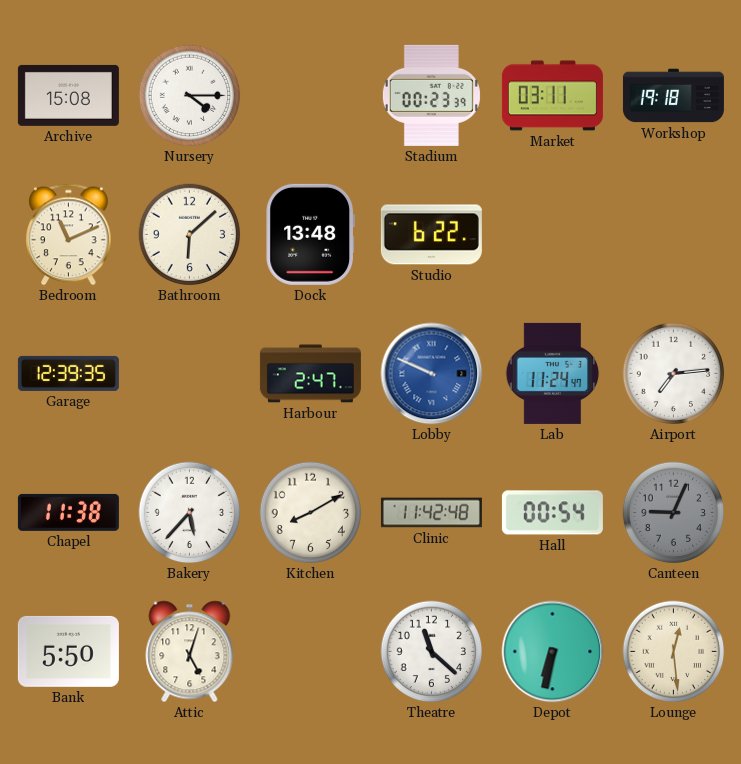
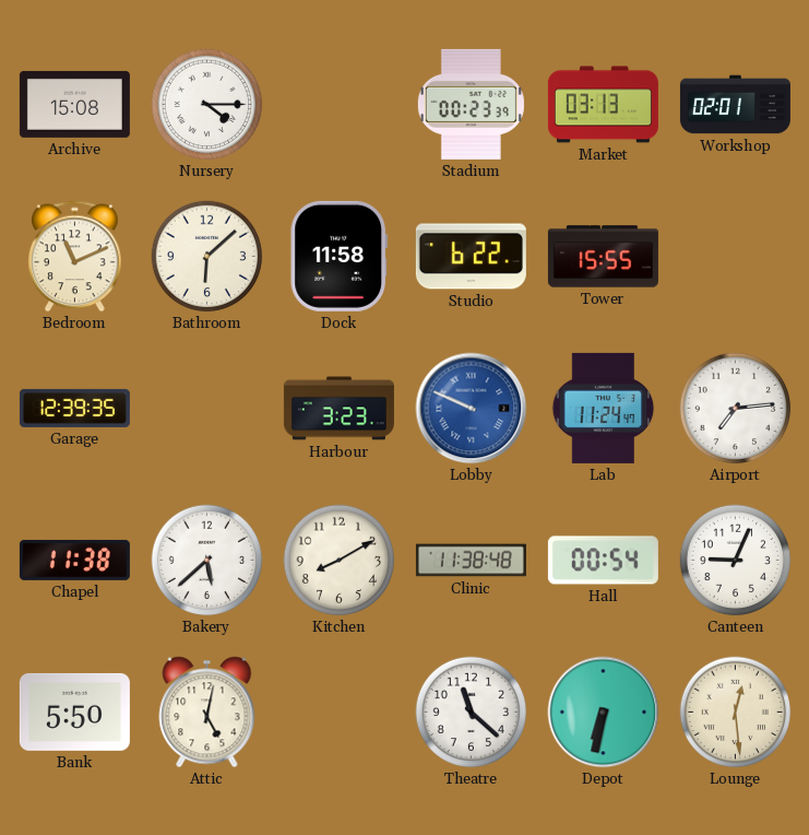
Market: 03:11 -> 03:13 (603, 105)
Workshop: 19:18 -> 02:01 (735, 105)
Dock: 13:48 -> 11:58 (338, 256)
Tower: none -> 15:55 (603, 257)
Harbour: 2:47 -> 3:23 (338, 409)
Bakery: 5:37 -> 5:38 (207, 561)
Clinic: 11:42 -> 11:38 (471, 561)
Canteen dial: grey -> white (736, 561)
Attic: 5:03 -> 5:02 (207, 713)
